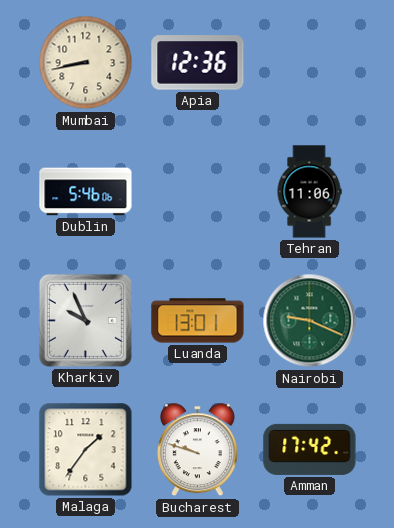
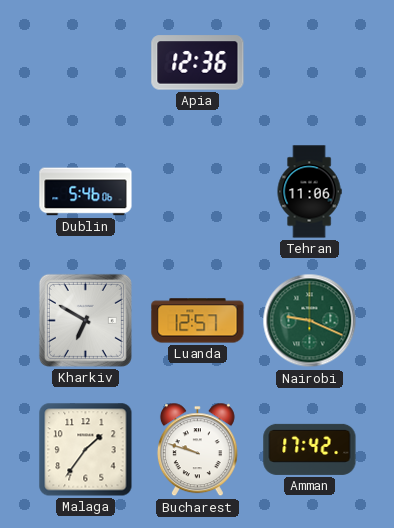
Mumbai: 8:43 -> none (86, 63)
Kharkiv: 9:56 -> 6:50 (85, 320)
Luanda: 13:01 -> 12:57 (198, 321)
